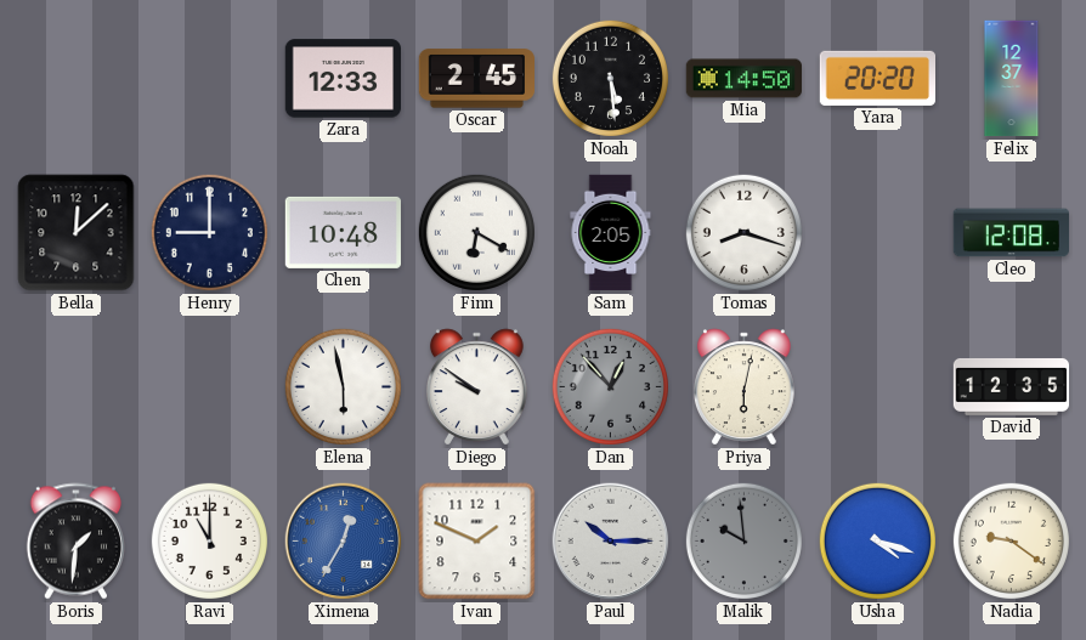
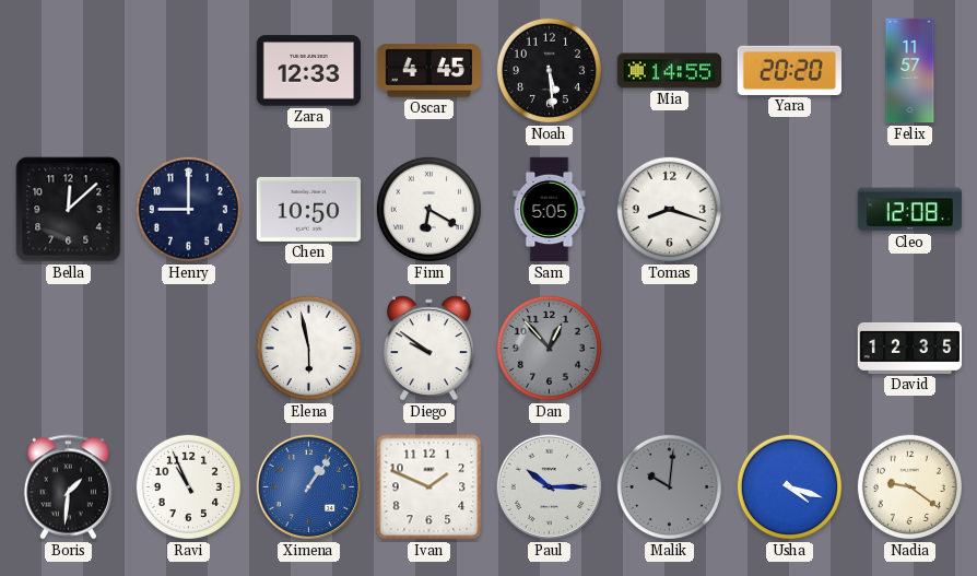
Oscar: 2:45 -> 4:45 (428, 71)
Mia: 14:50 -> 14:55 (669, 71)
Felix: 12:37 -> 11:57 (910, 71)
Chen: 10:48 -> 10:50 (308, 209)
Sam: 2:05 -> 5:05 (550, 210)
Priya: 6:02 -> none (745, 387)
Ravi: 11:00 -> 10:56 (188, 486)
Ximena: 12:35 -> 1:06 (309, 487)
Malik: 9:59 -> 10:01 (669, 486)
